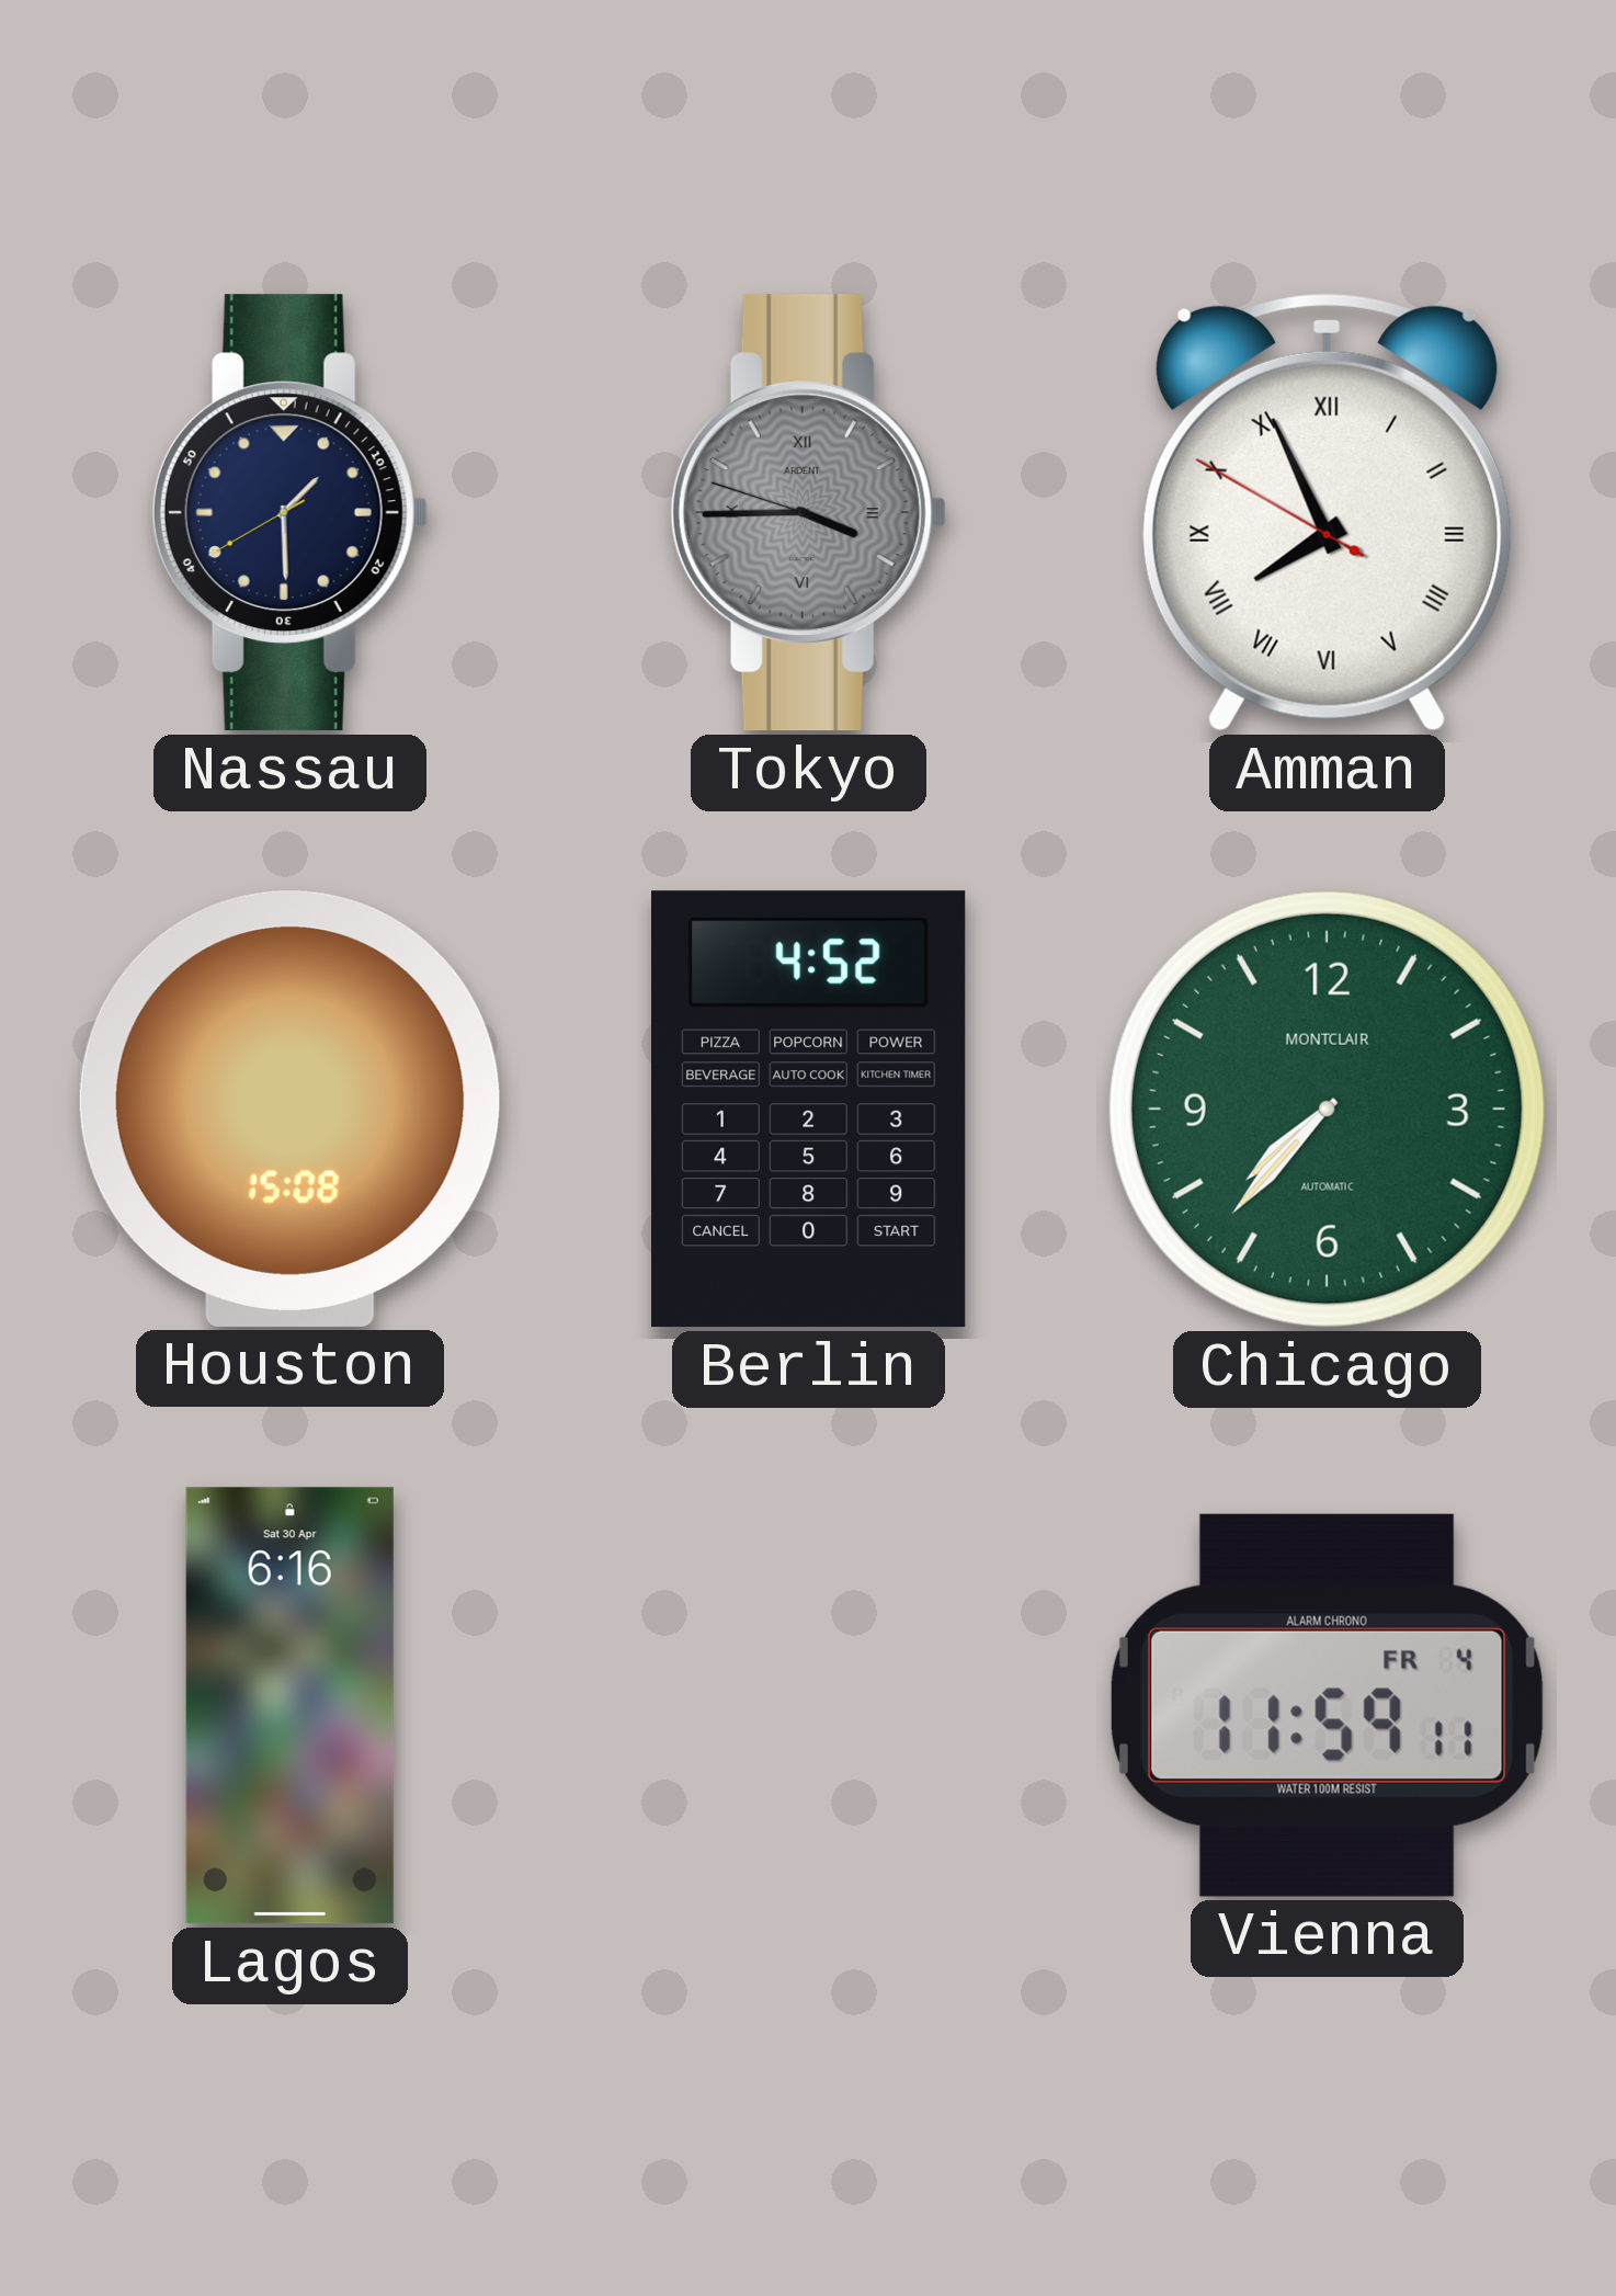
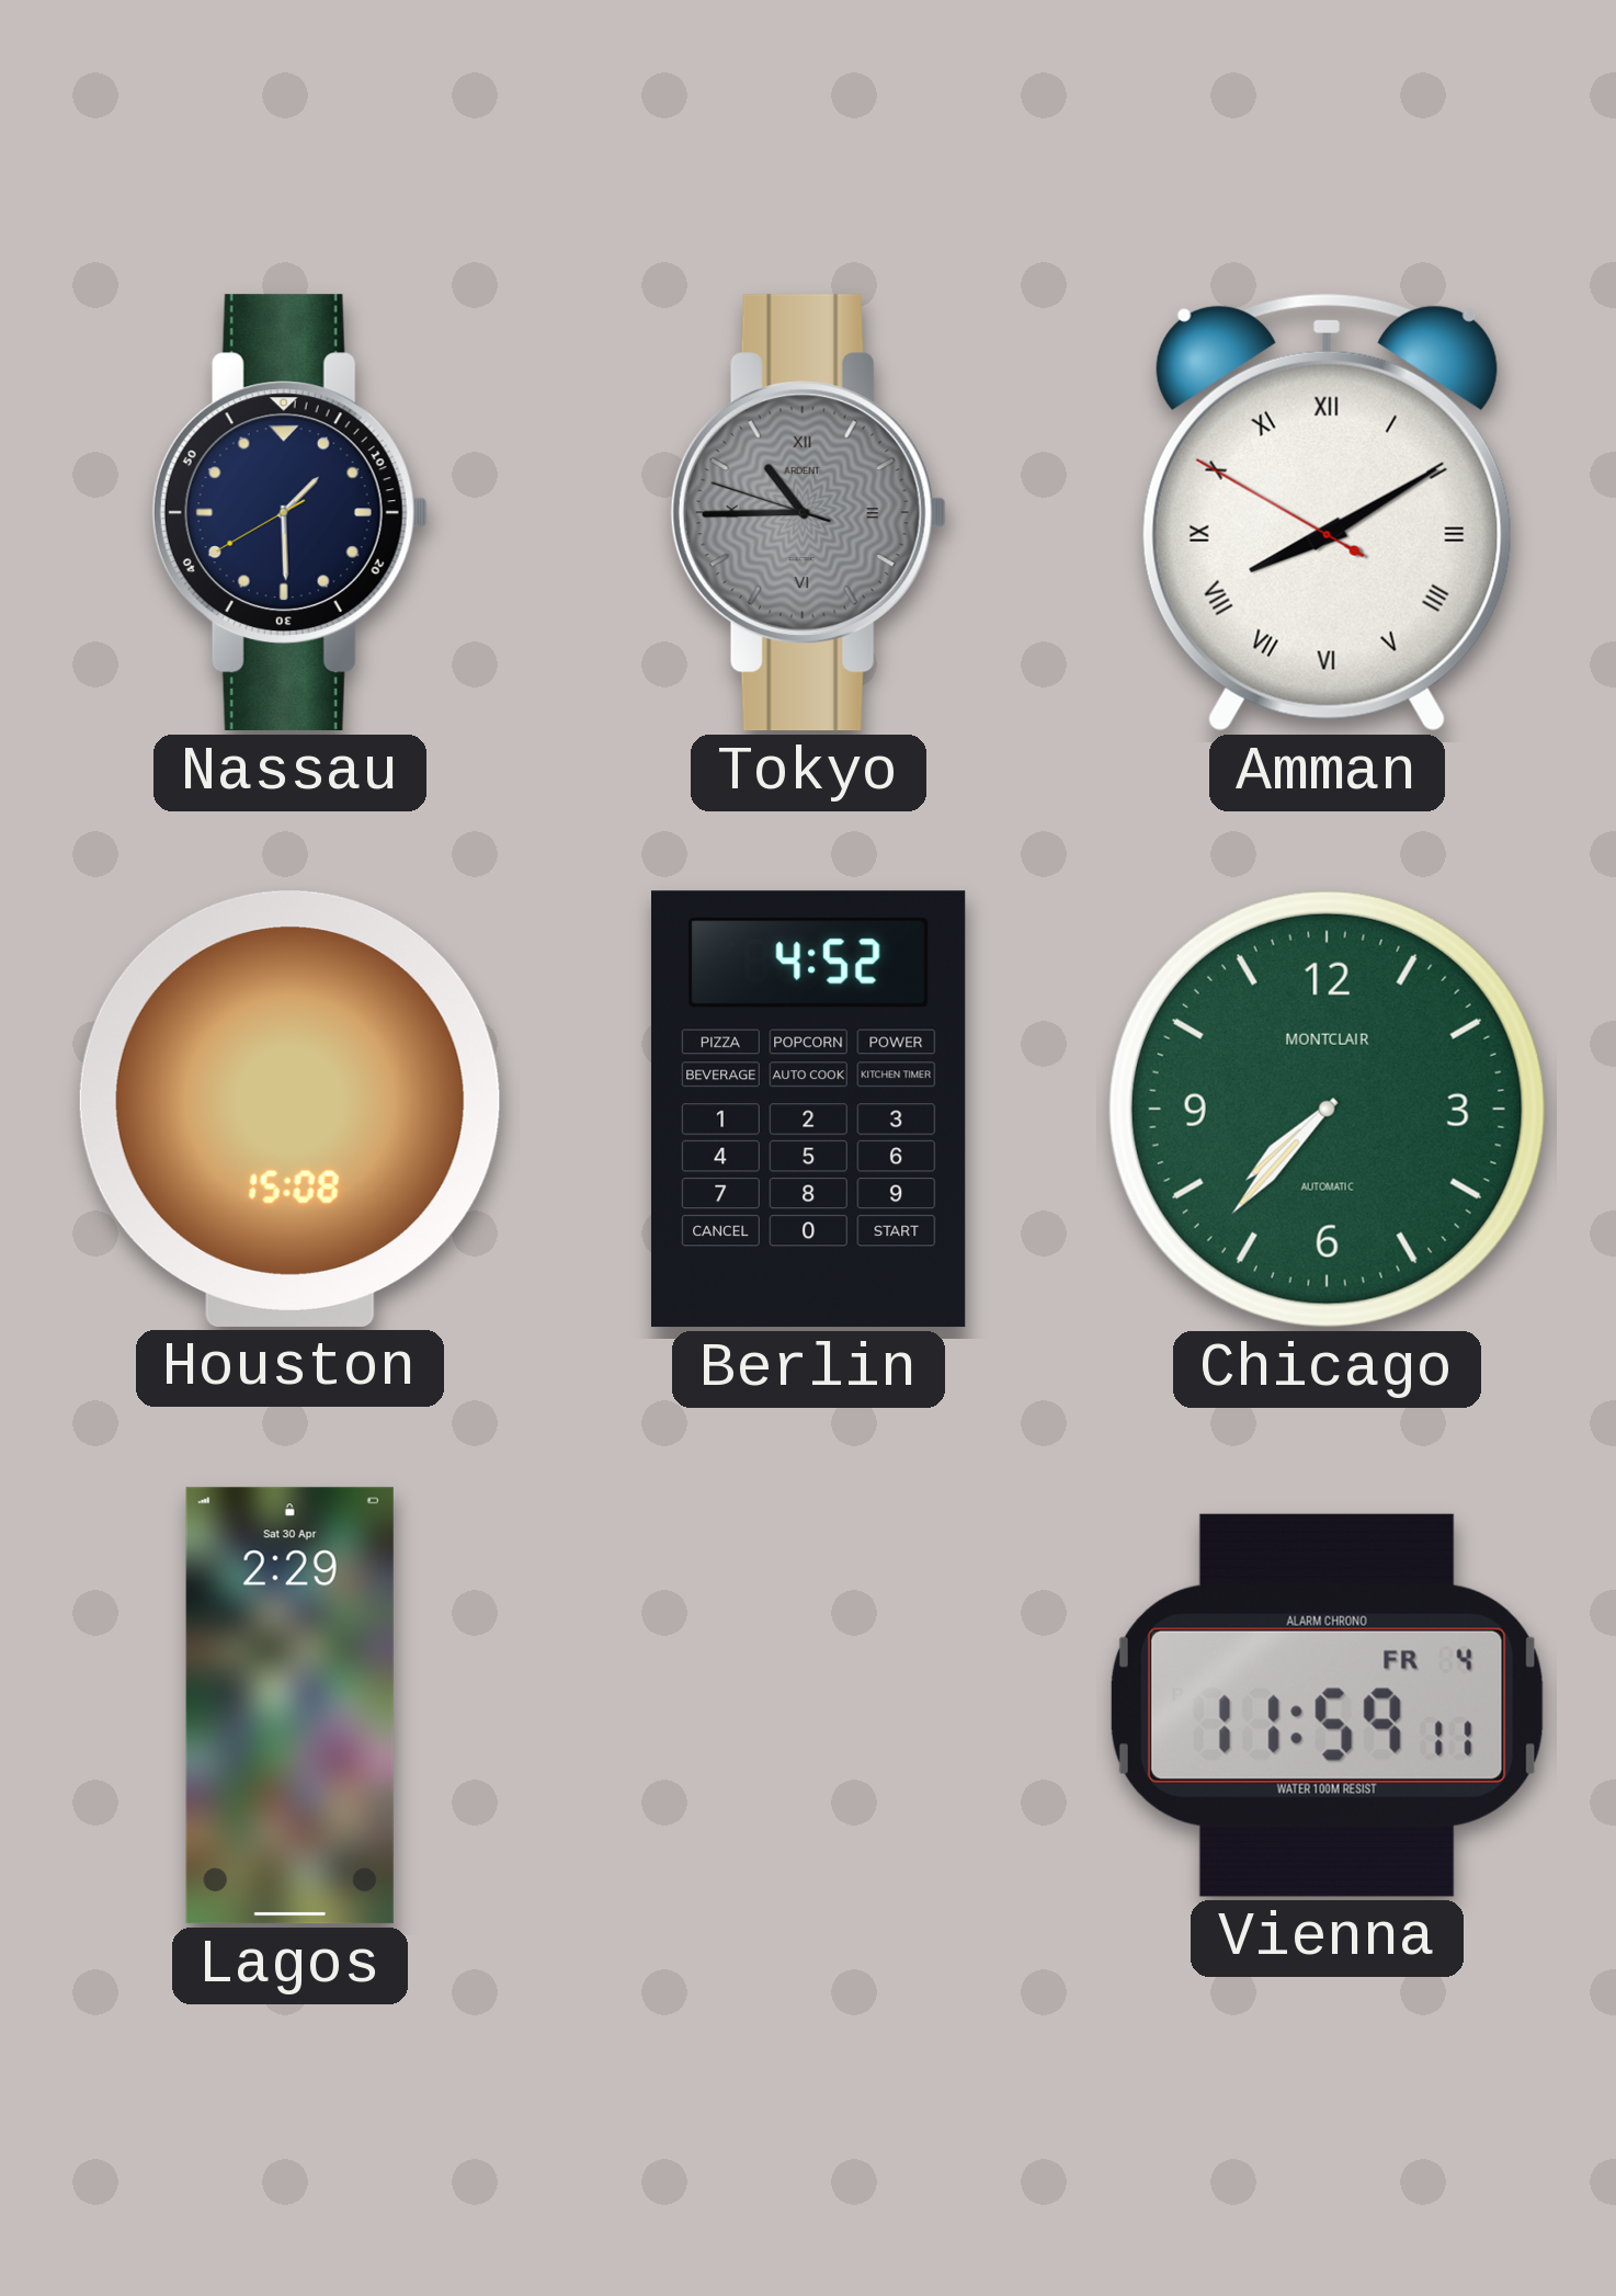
Tokyo: 3:44 -> 10:44 (808, 513)
Amman: 7:55 -> 8:09 (1327, 512)
Lagos: 6:16 -> 2:29 (289, 1706)
